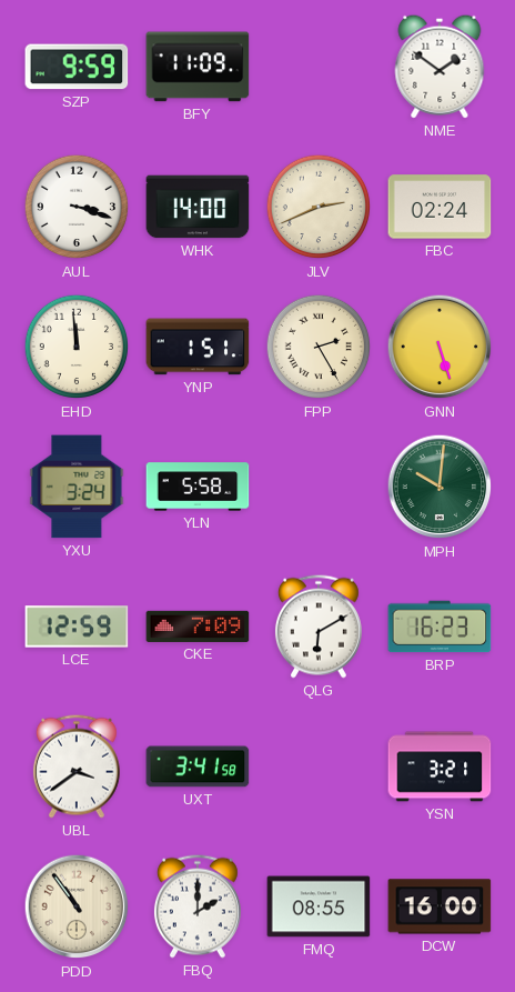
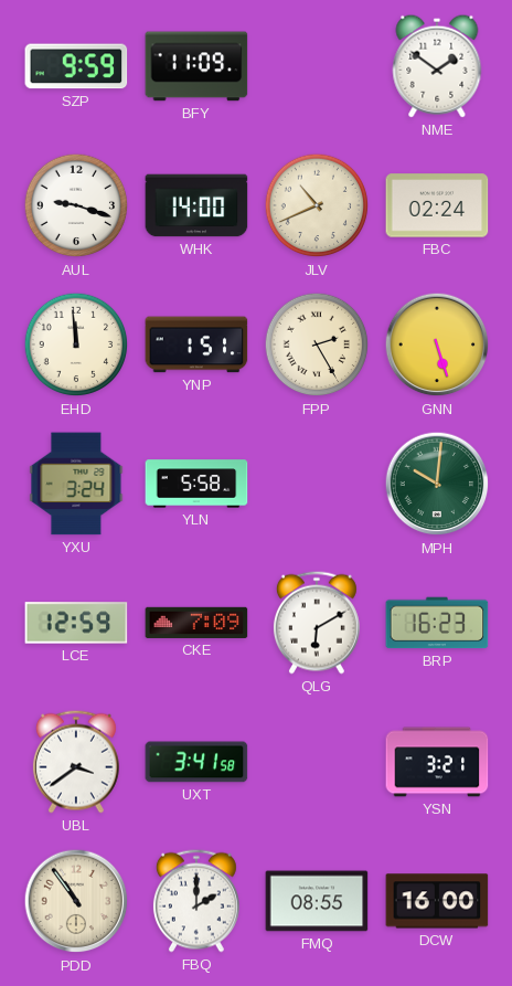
AUL: 3:18 -> 9:18 (76, 205)
JLV: 2:41 -> 10:41 (317, 205)
